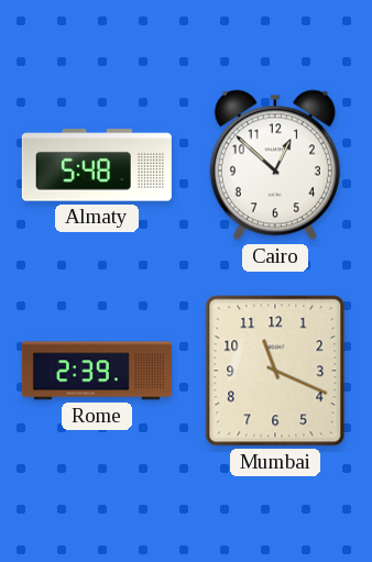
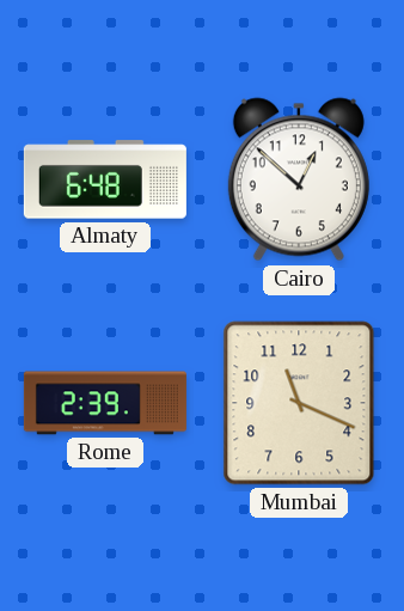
Almaty: 5:48 -> 6:48 (105, 179)
